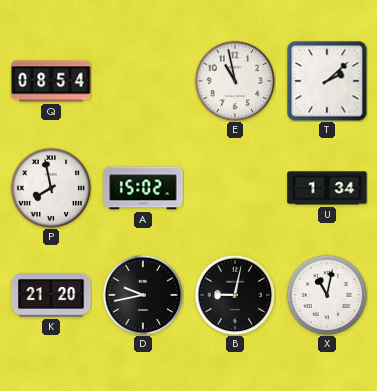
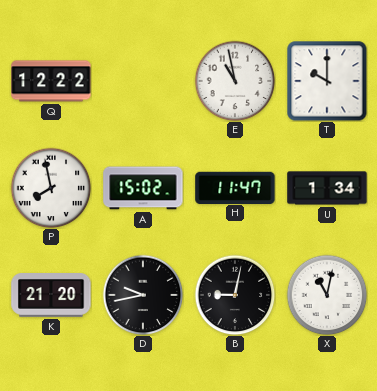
Q: 08:54 -> 12:22 (51, 81)
T: 2:08 -> 10:00 (327, 81)
H: none -> 11:47 (235, 187)
